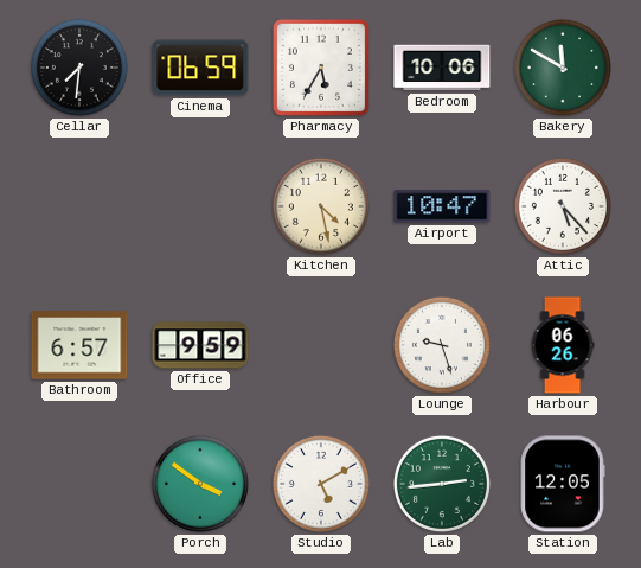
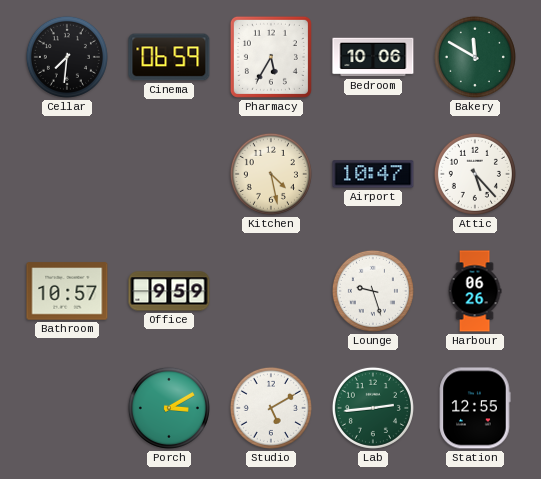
Bathroom: 6:57 -> 10:57 (67, 291)
Porch: 3:51 -> 3:10 (169, 408)
Station: 12:05 -> 12:55 (475, 408)
